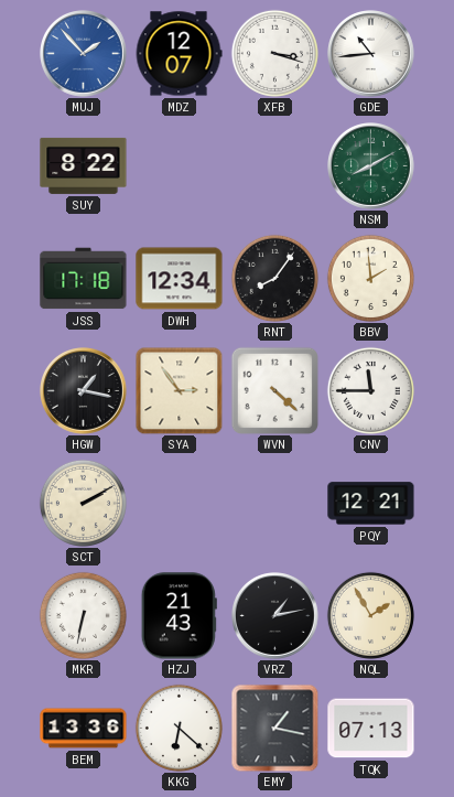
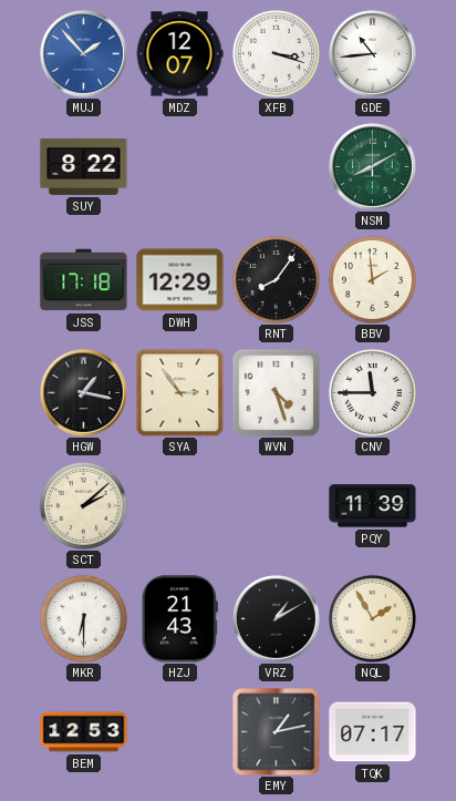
DWH: 12:34 -> 12:29 (180, 280)
WVN: 4:22 -> 4:27 (276, 392)
SCT: 2:10 -> 2:08 (83, 505)
PQY: 12:21 -> 11:39 (373, 506)
MKR: 6:32 -> 6:30 (83, 618)
VRZ: 1:13 -> 1:10 (277, 619)
BEM: 13:36 -> 12:53 (84, 732)
KKG: 6:22 -> none (179, 728)
EMY: 1:17 -> 1:13 (276, 731)
TQK: 07:13 -> 07:17 (373, 732)
